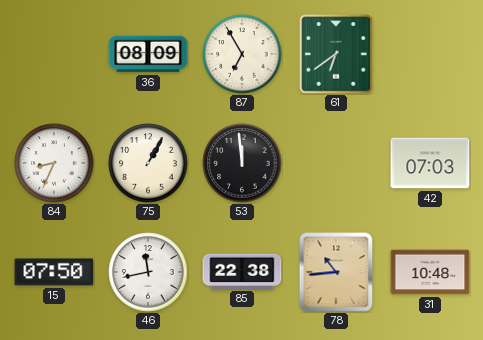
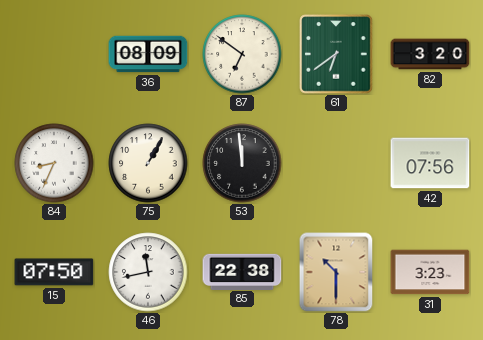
87: 6:55 -> 6:51 (242, 54)
82: none -> 3:20 (430, 54)
42: 07:03 -> 07:56 (430, 163)
78: 10:44 -> 10:30 (336, 272)
31: 10:48 -> 3:23 (430, 272)
